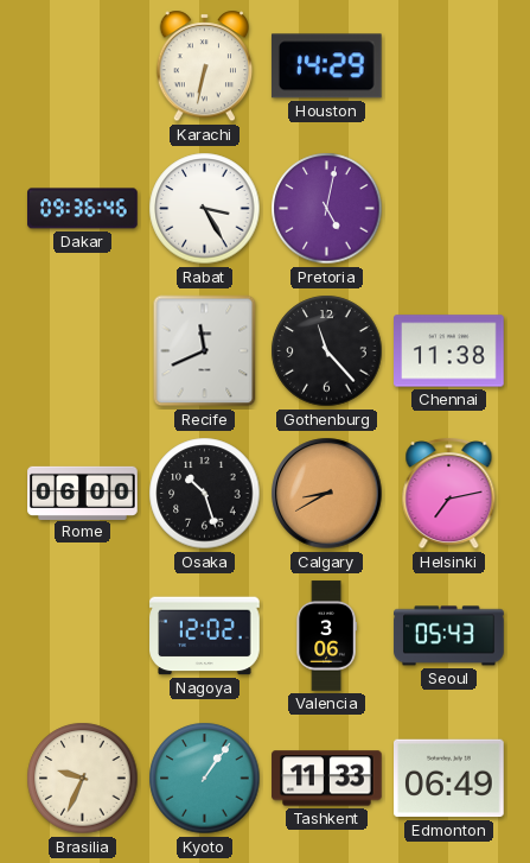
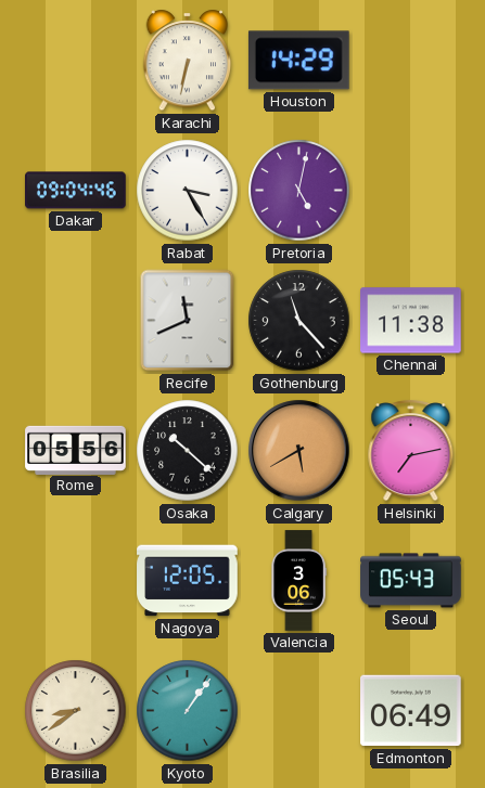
Dakar: 09:36 -> 09:04 (76, 191)
Rome: 06:00 -> 05:56 (76, 450)
Osaka: 10:27 -> 10:22 (188, 451)
Calgary: 8:40 -> 5:40 (299, 451)
Nagoya: 12:02 -> 12:05 (188, 581)
Brasilia: 9:34 -> 8:39 (76, 711)
Tashkent: 11:33 -> none (327, 779)
